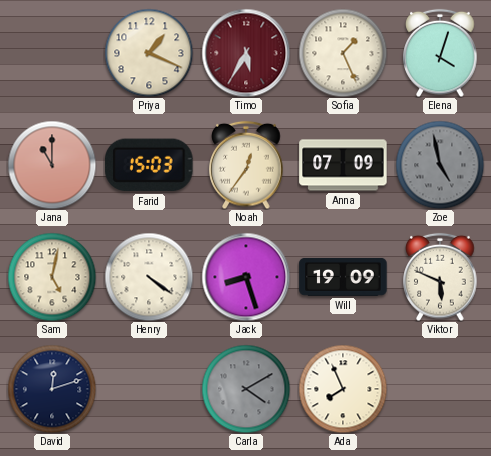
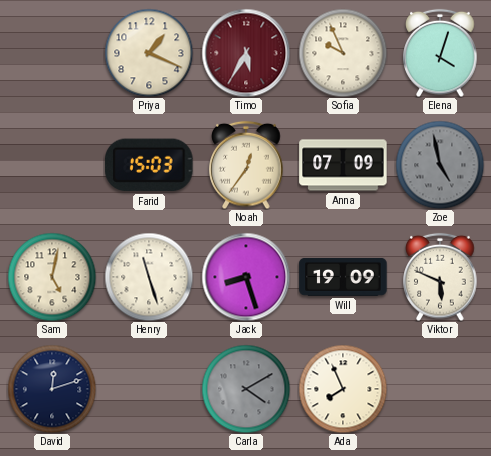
Sofia: 1:26 -> 9:56 (343, 53)
Jana: 11:00 -> none (52, 165)
Henry: 4:21 -> 11:27 (149, 277)
